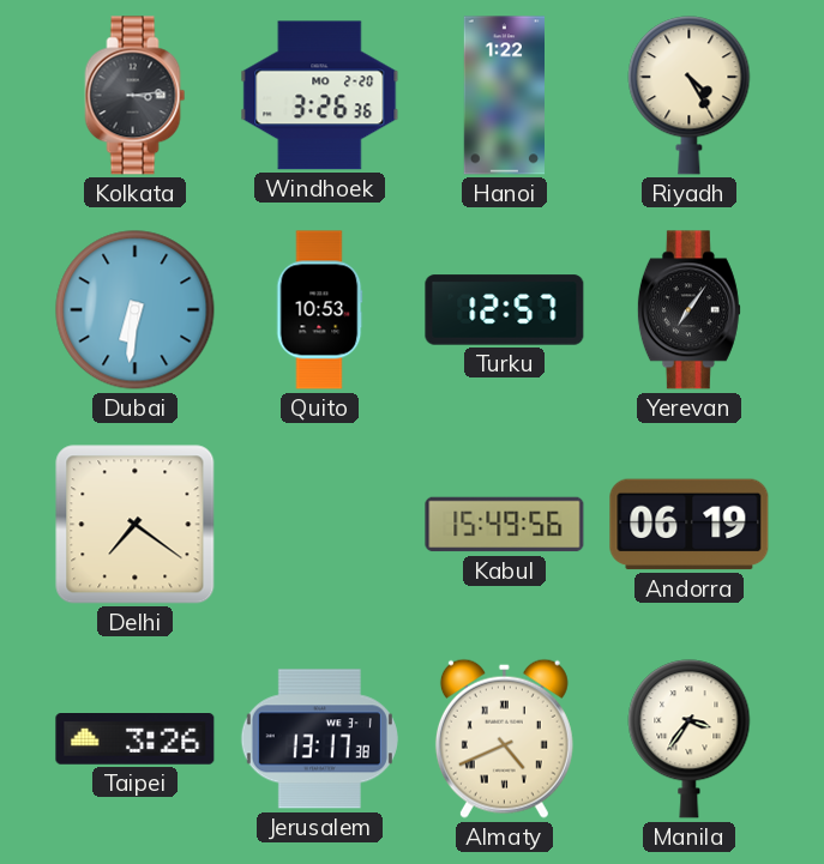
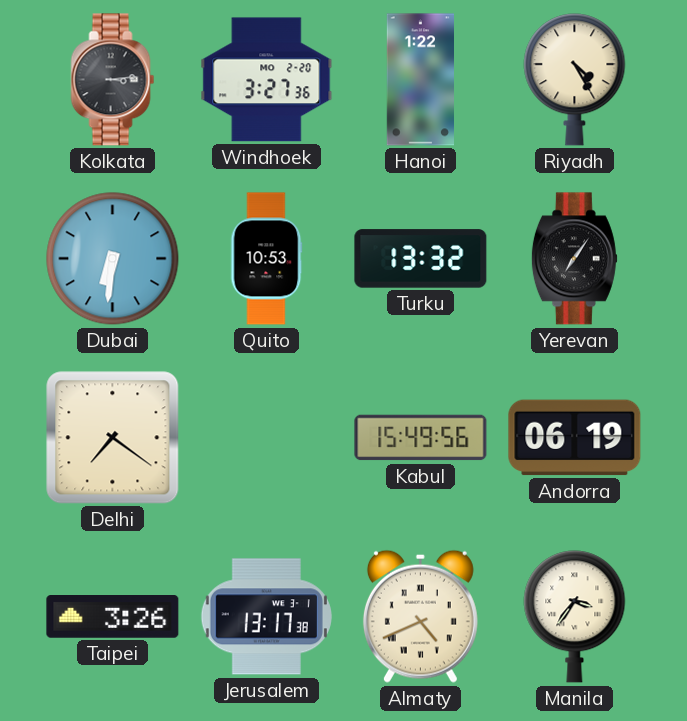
Windhoek: 3:26 -> 3:27 (267, 80)
Turku: 12:57 -> 13:32 (421, 259)
